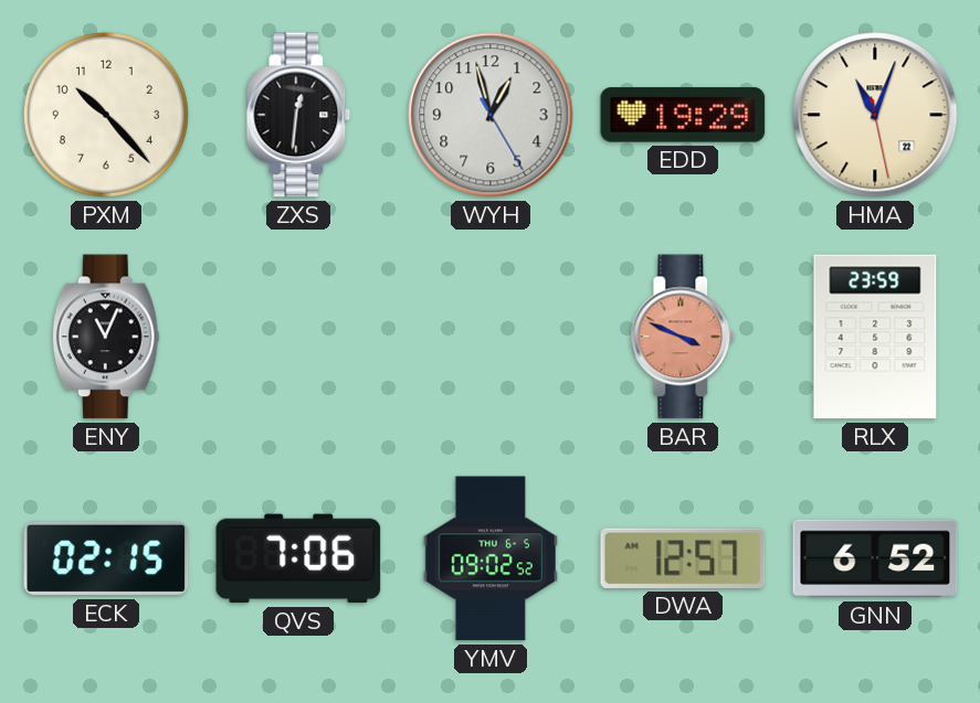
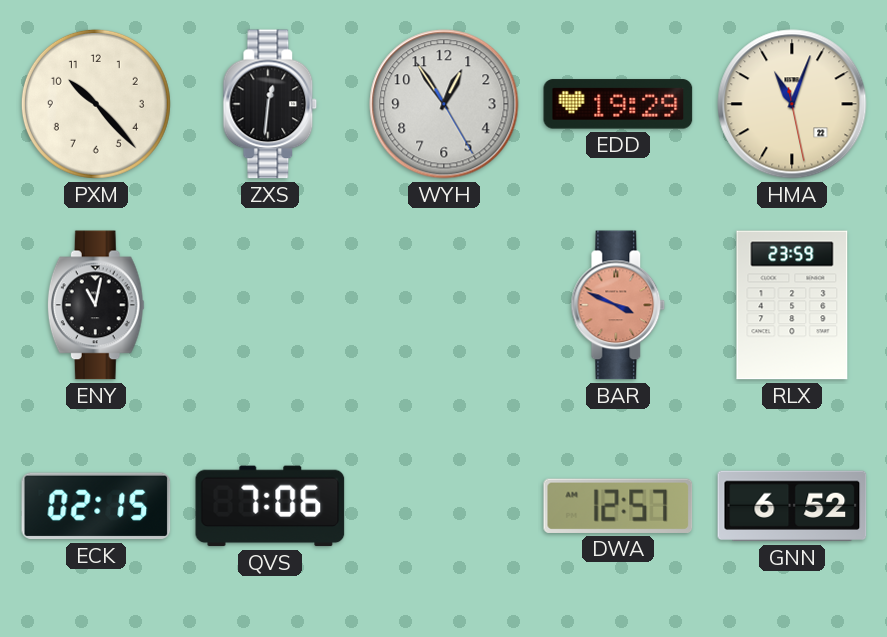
WYH: 12:57 -> 12:54 (444, 104)
ENY: 11:04 -> 11:02 (96, 305)
YMV: 09:02 -> none (491, 558)
